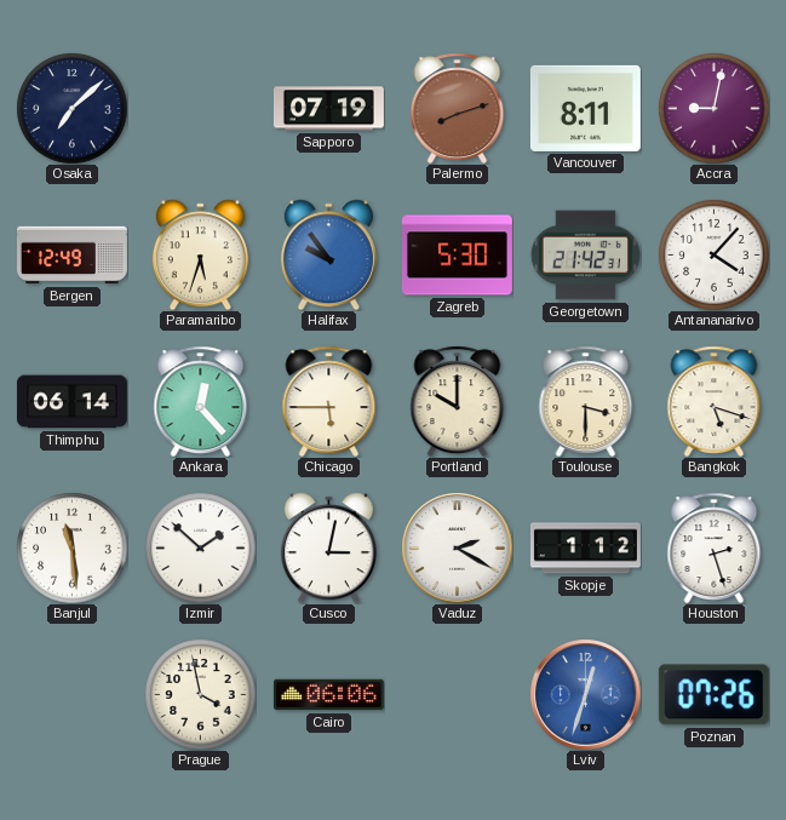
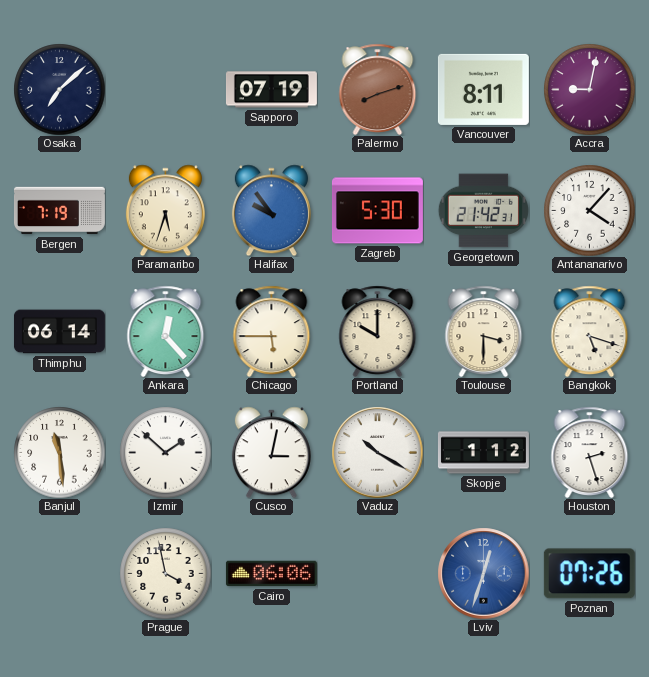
Bergen: 12:49 -> 7:19 (59, 211)
Vaduz: 2:20 -> 10:20 (377, 452)
